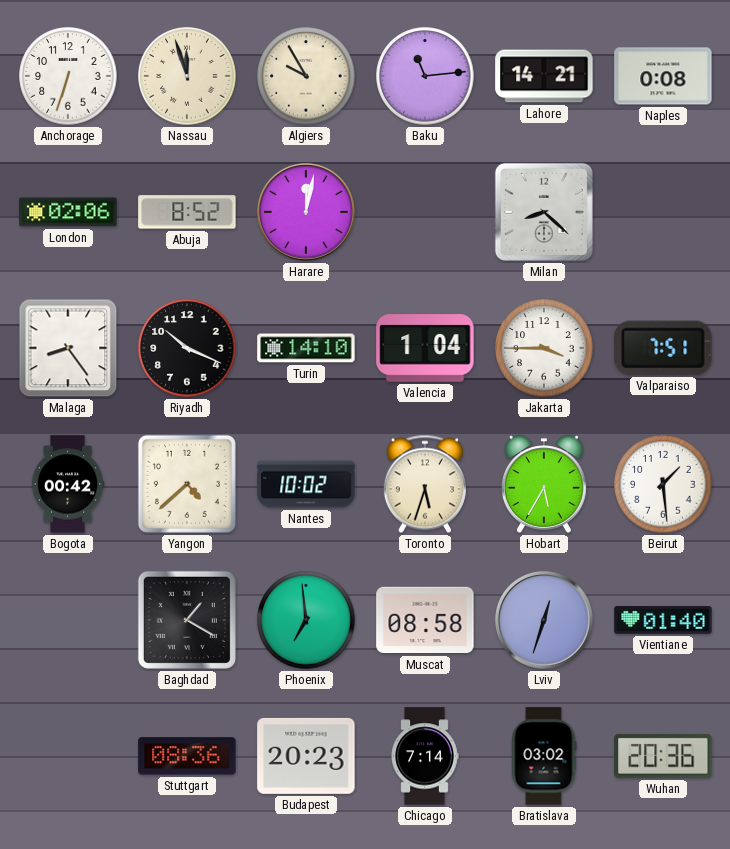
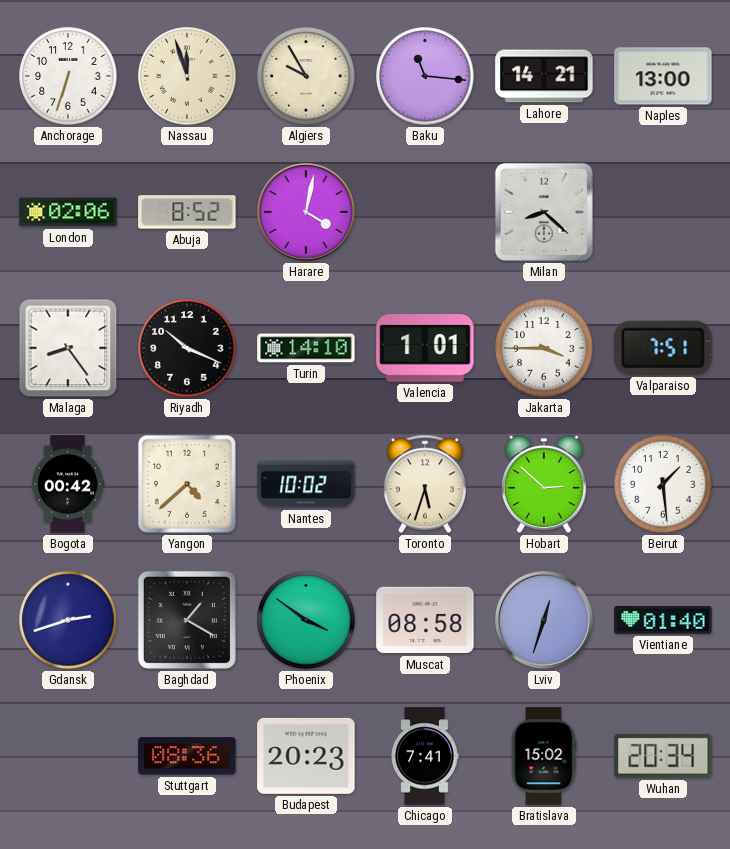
Baku: 11:14 -> 11:16 (425, 76)
Naples: 0:08 -> 13:00 (663, 76)
Harare: 12:02 -> 4:02 (307, 213)
Valencia: 1:04 -> 1:01 (425, 348)
Hobart: 5:35 -> 2:52 (545, 484)
Gdansk: none -> 2:42 (68, 620)
Phoenix: 6:59 -> 3:51 (306, 620)
Chicago: 7:14 -> 7:41 (425, 756)
Bratislava: 03:02 -> 15:02 (544, 756)
Wuhan: 20:36 -> 20:34 (663, 756)
